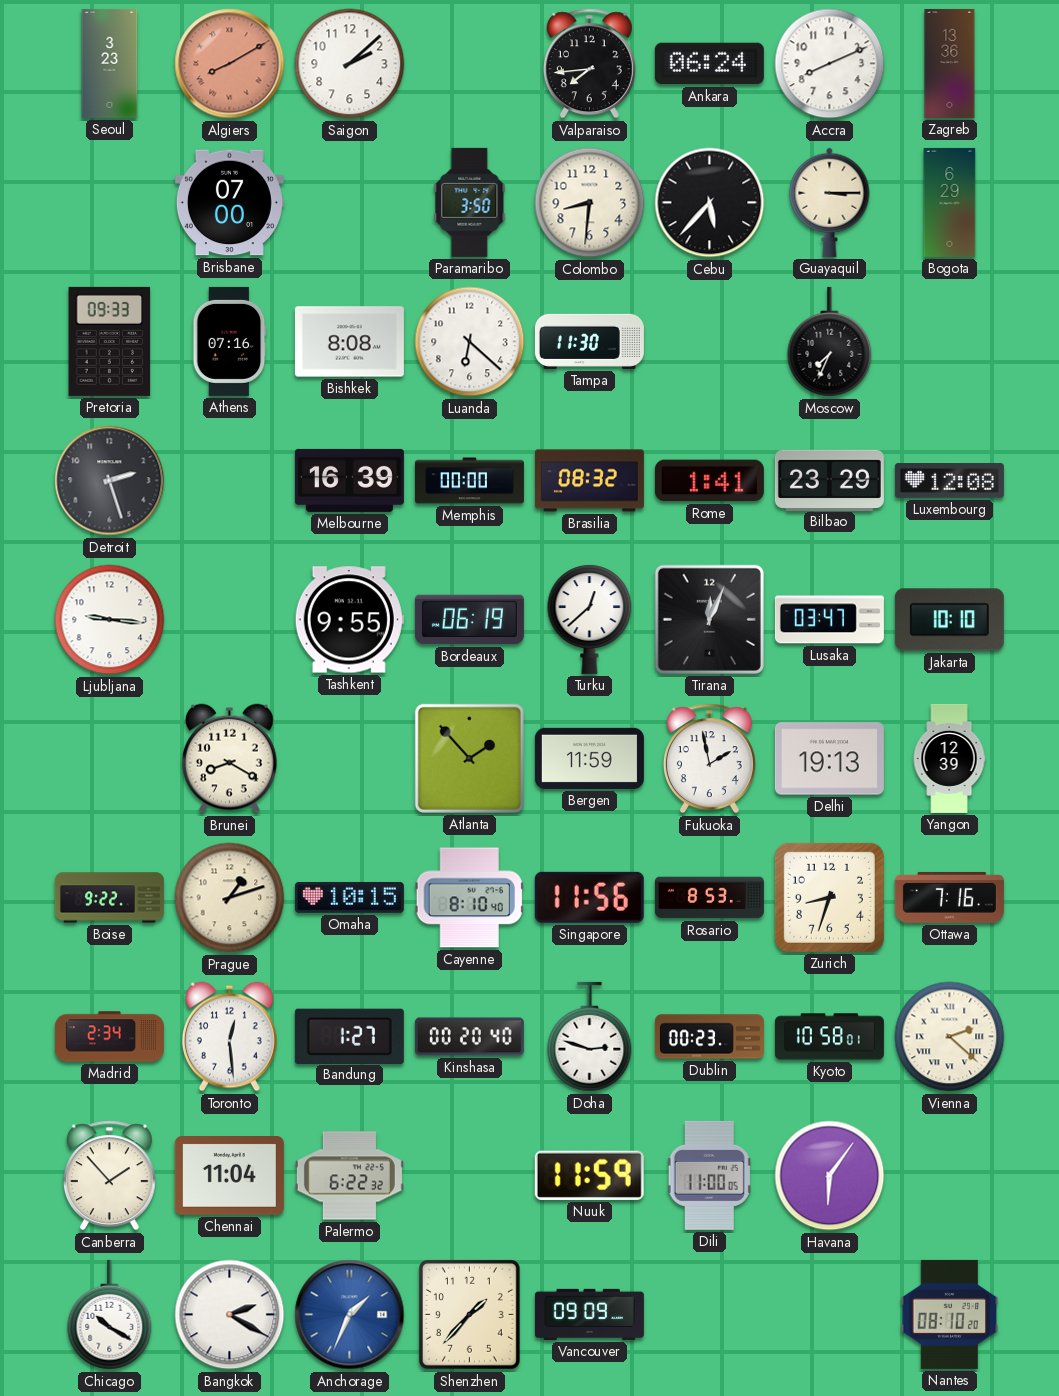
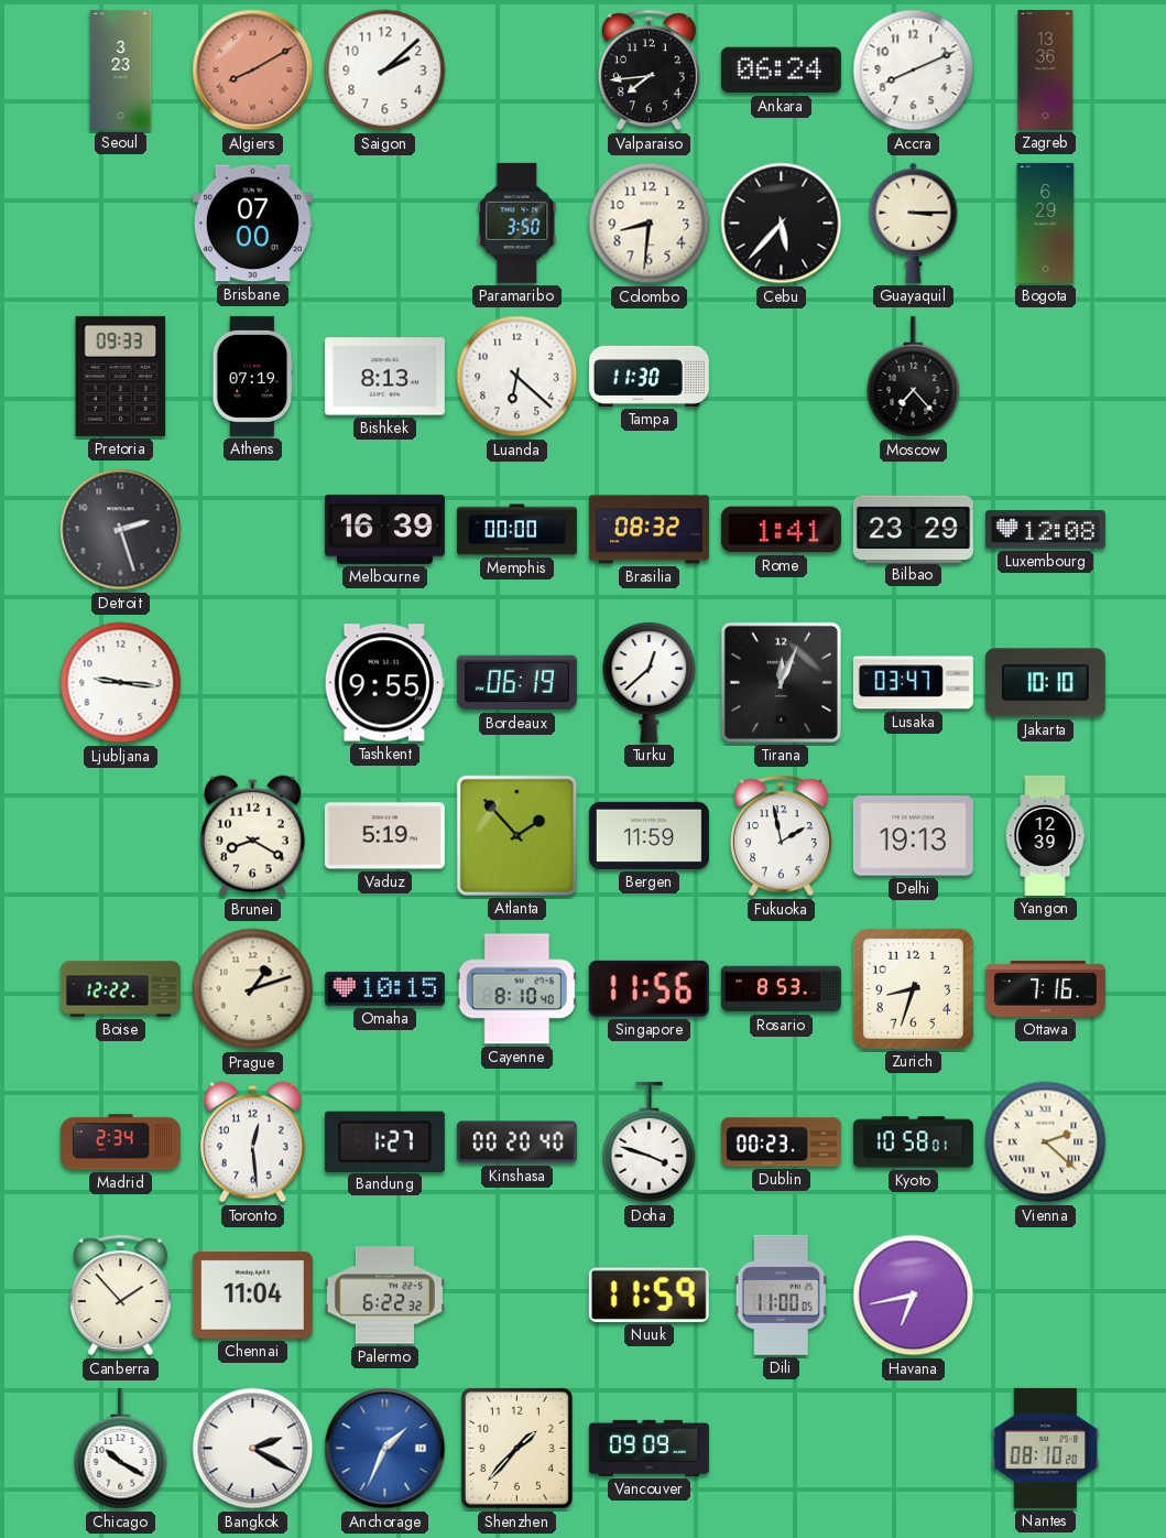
Athens: 07:16 -> 07:19 (253, 376)
Bishkek: 8:08 -> 8:13 (384, 377)
Moscow: 7:34 -> 7:23 (914, 377)
Vaduz: none -> 5:19 (384, 836)
Boise: 9:22 -> 12:22 (120, 989)
Doha: 2:48 -> 3:48 (650, 1142)
Havana: 6:06 -> 6:43 (914, 1296)
